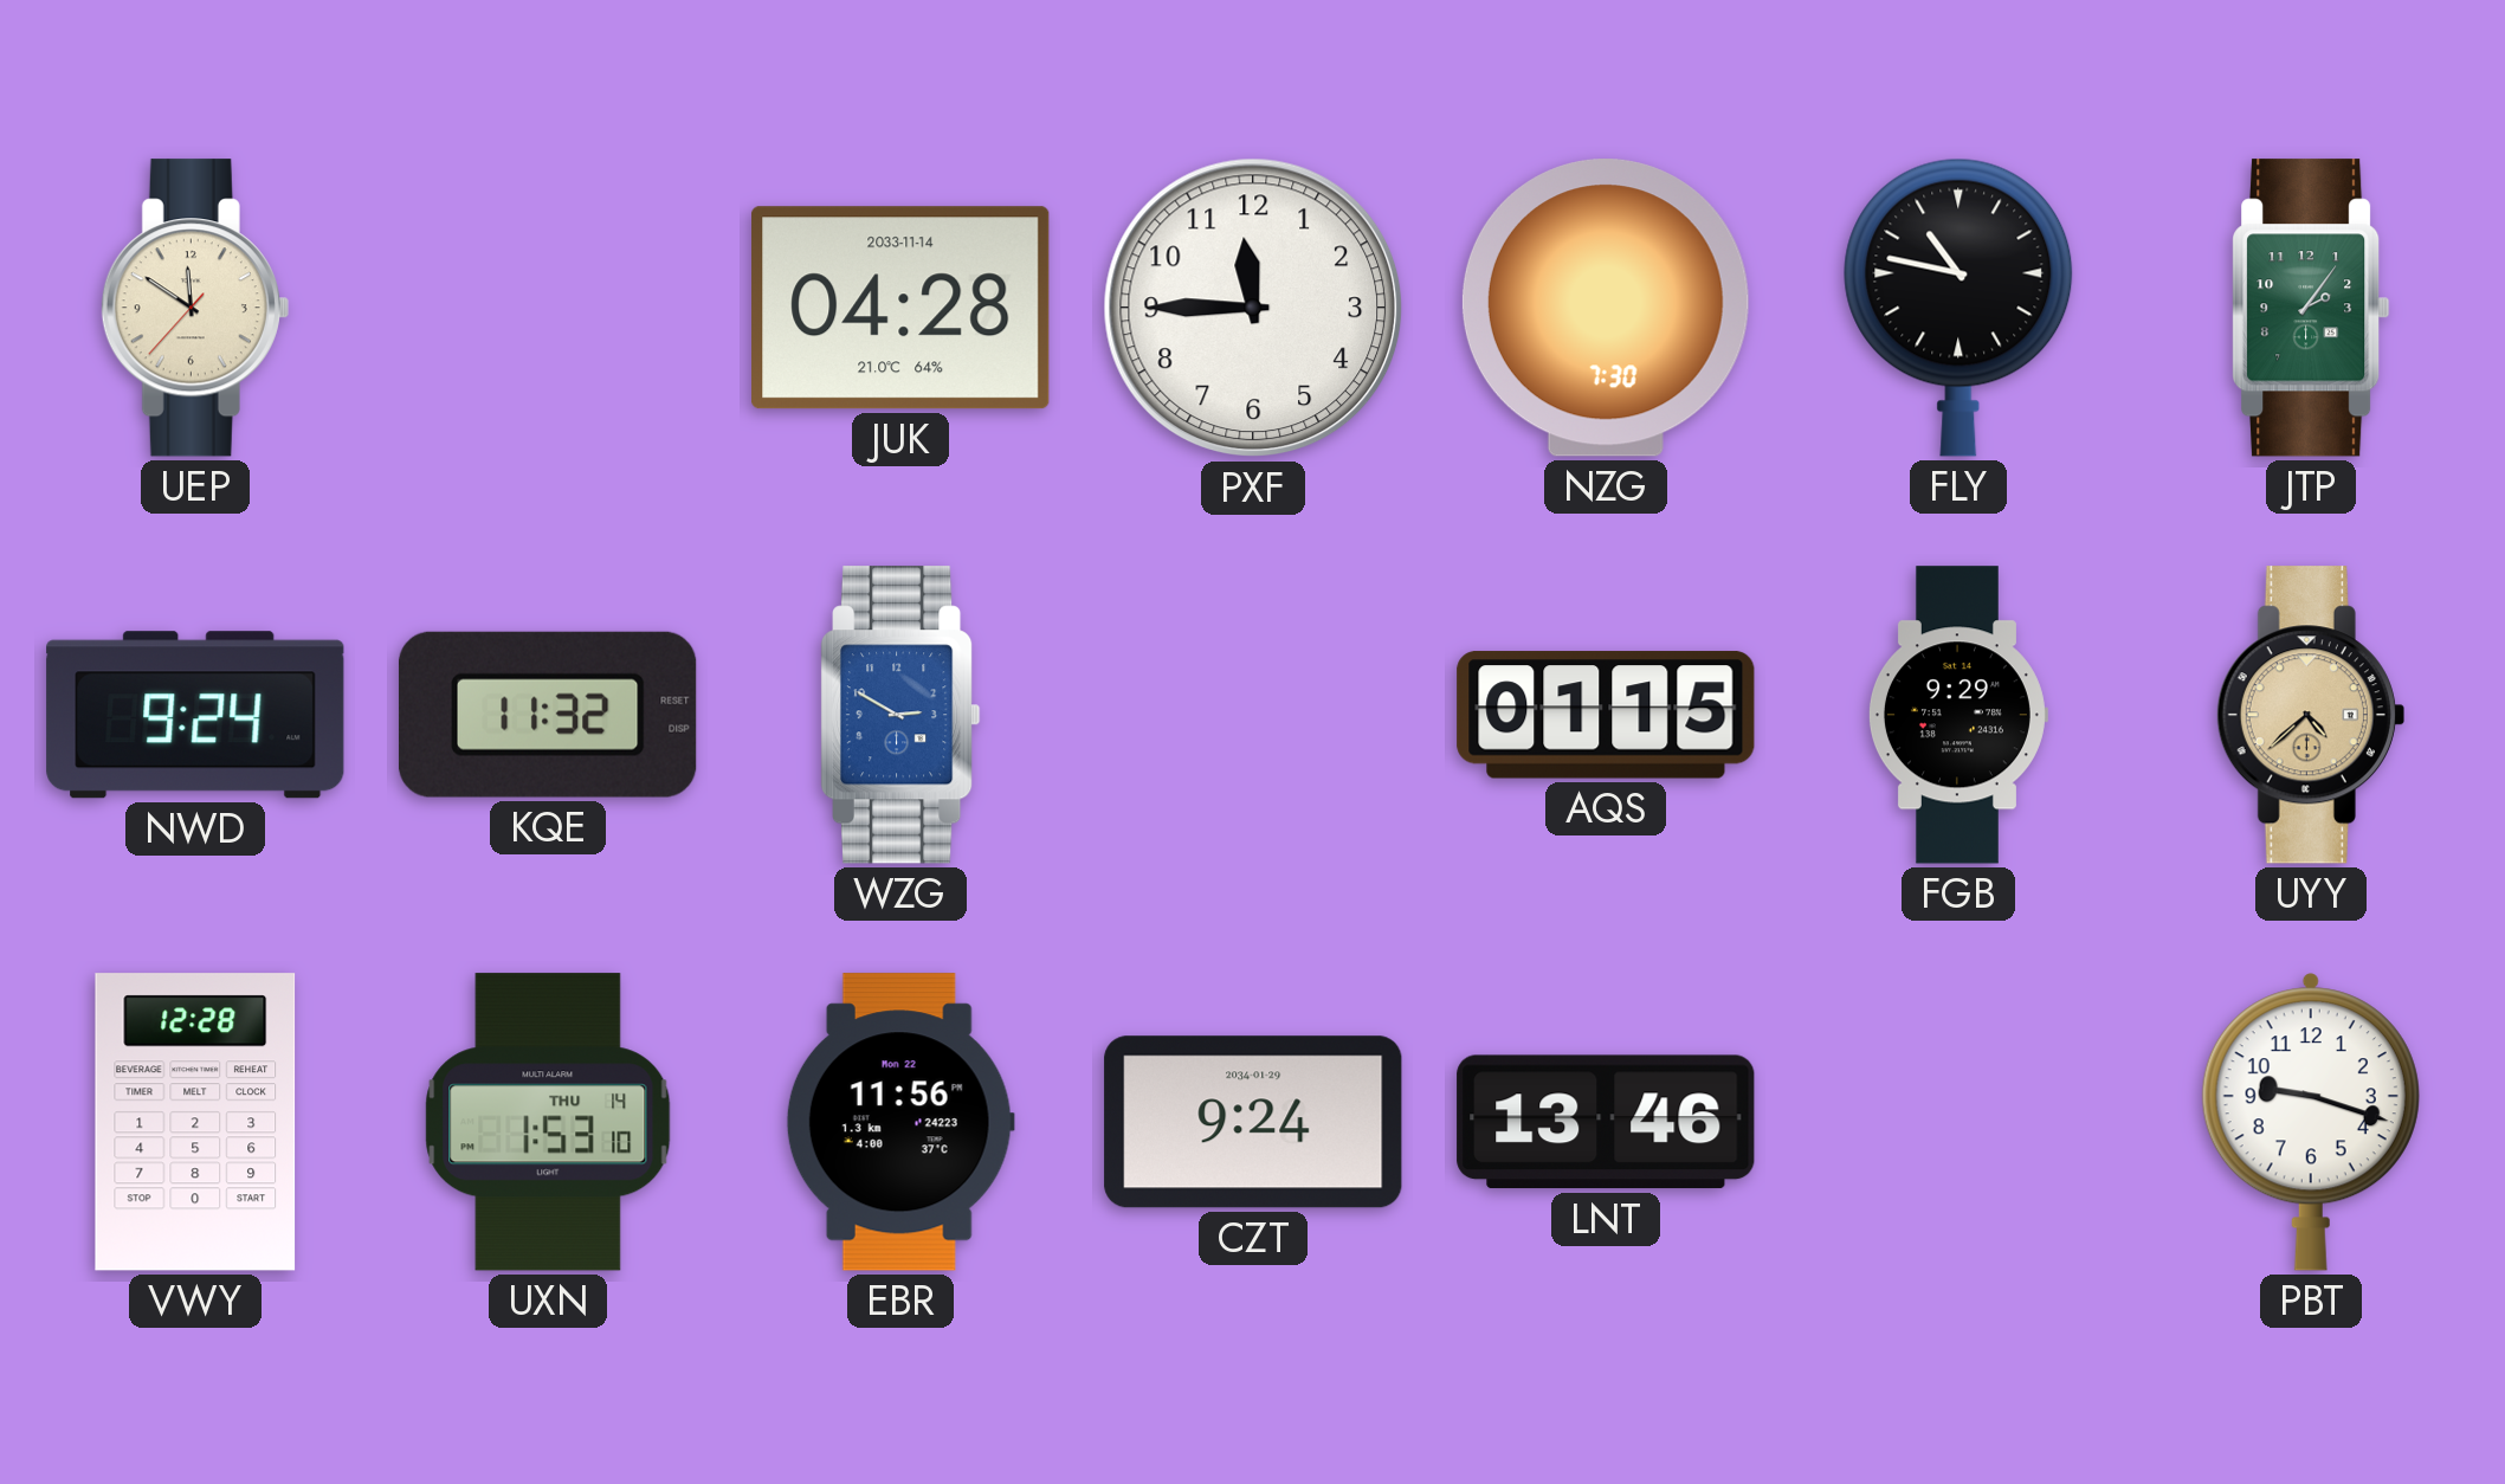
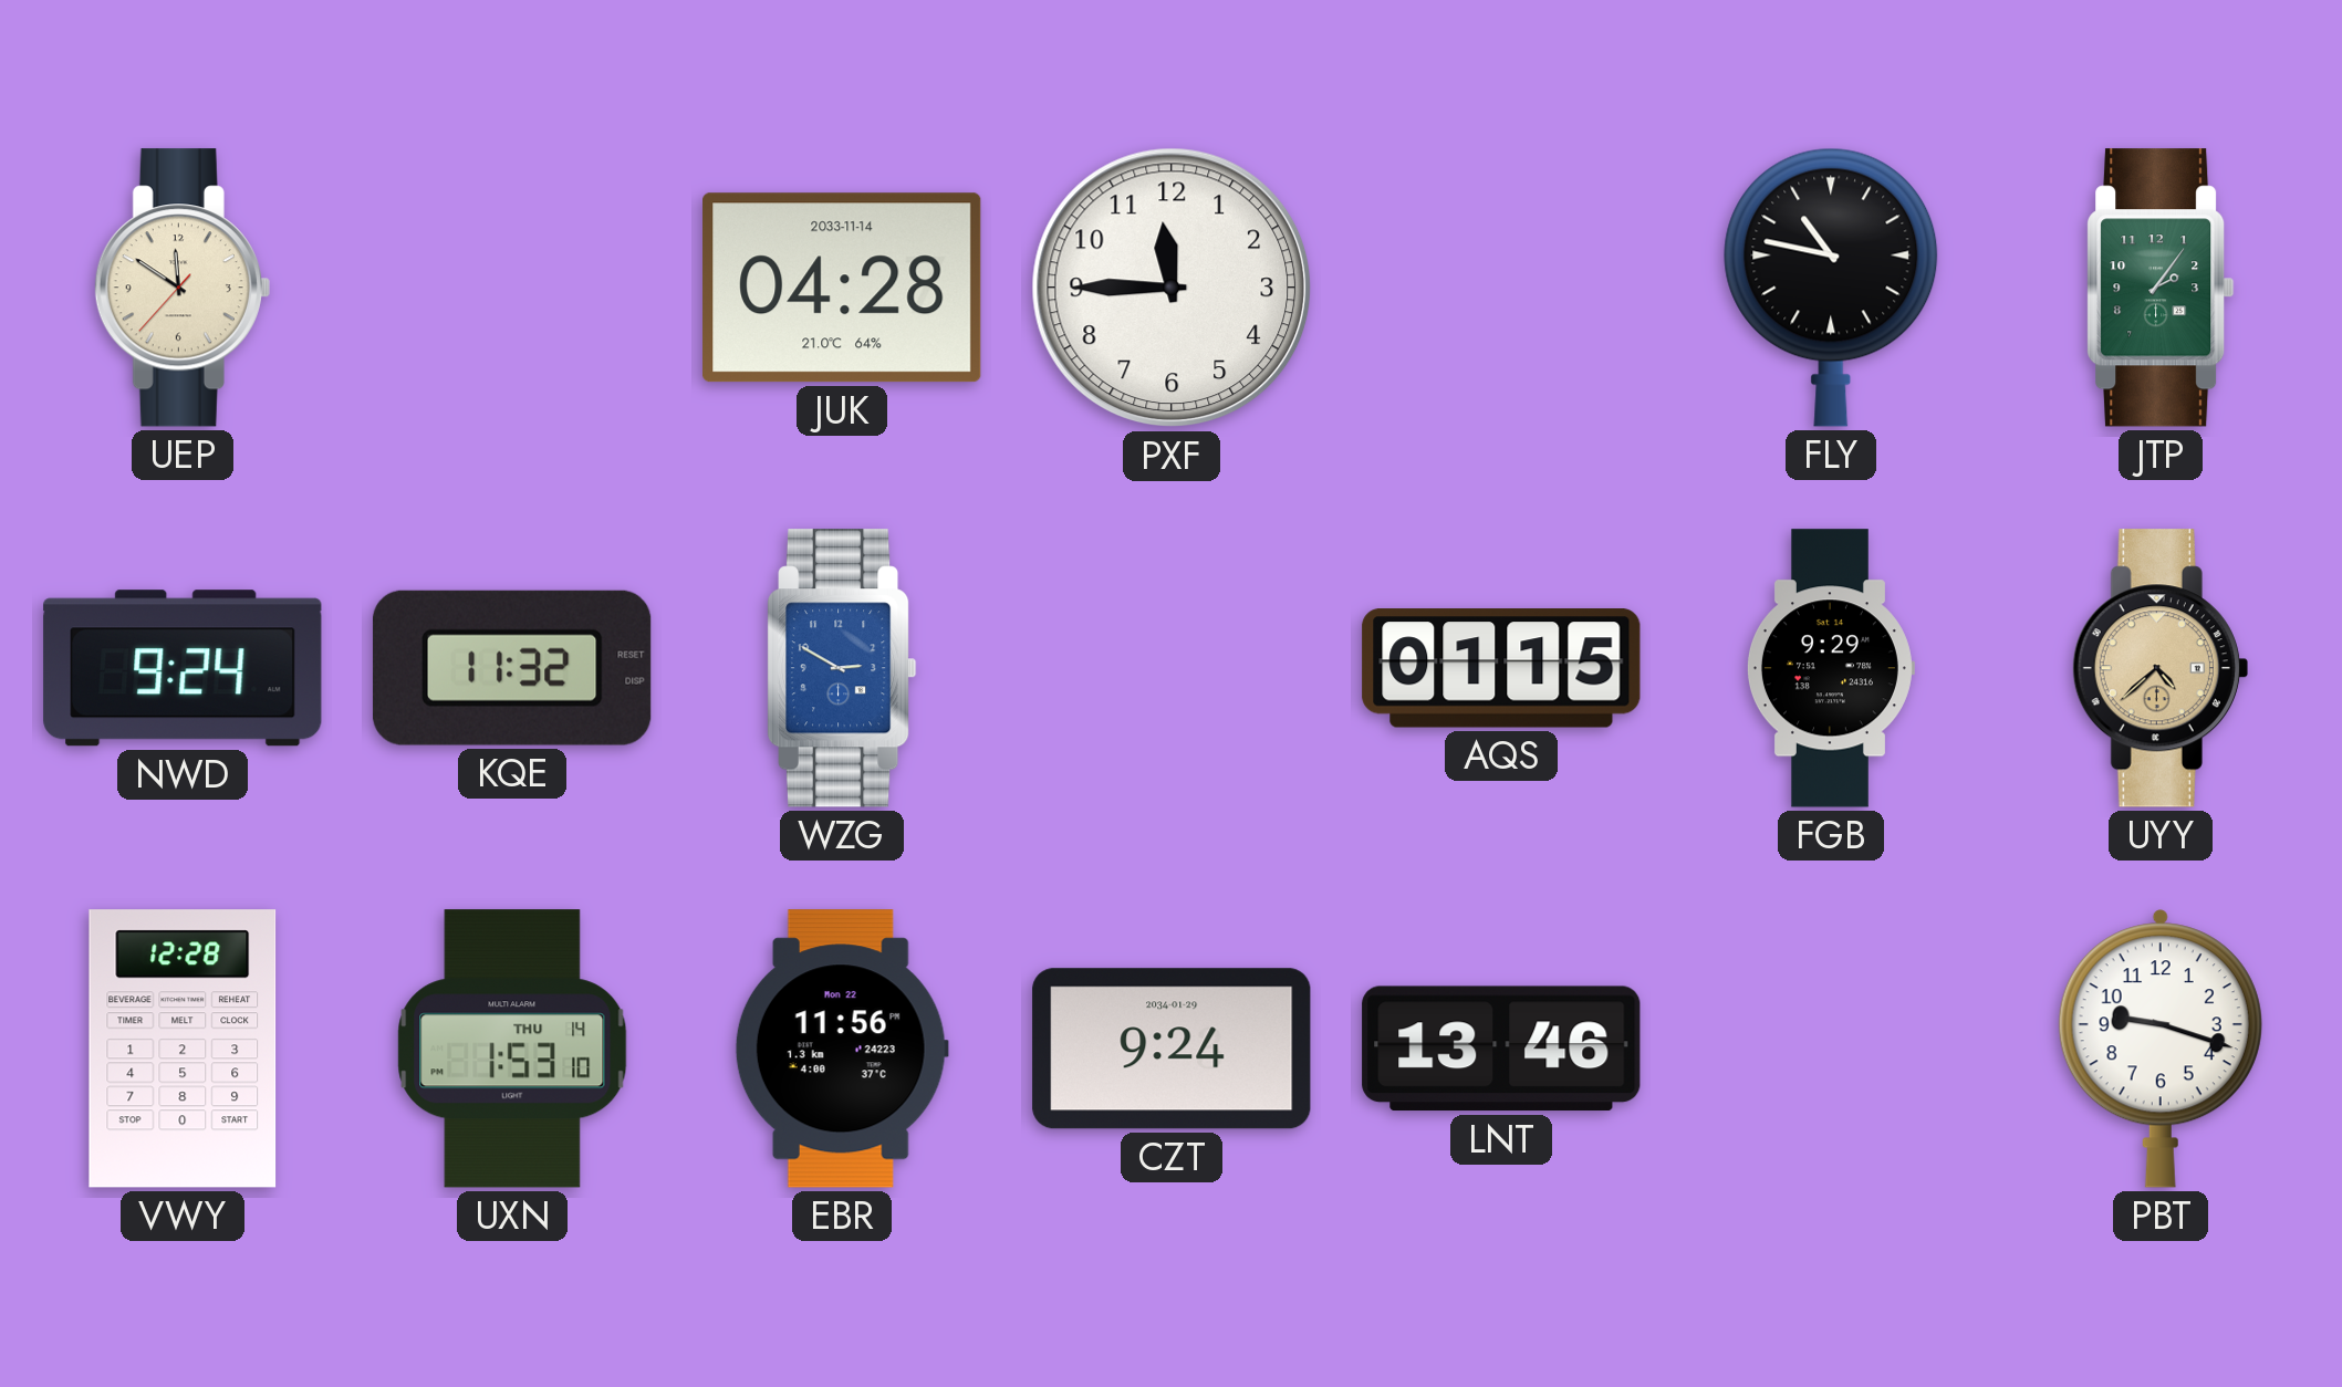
NZG: 7:30 -> none (1606, 308)
